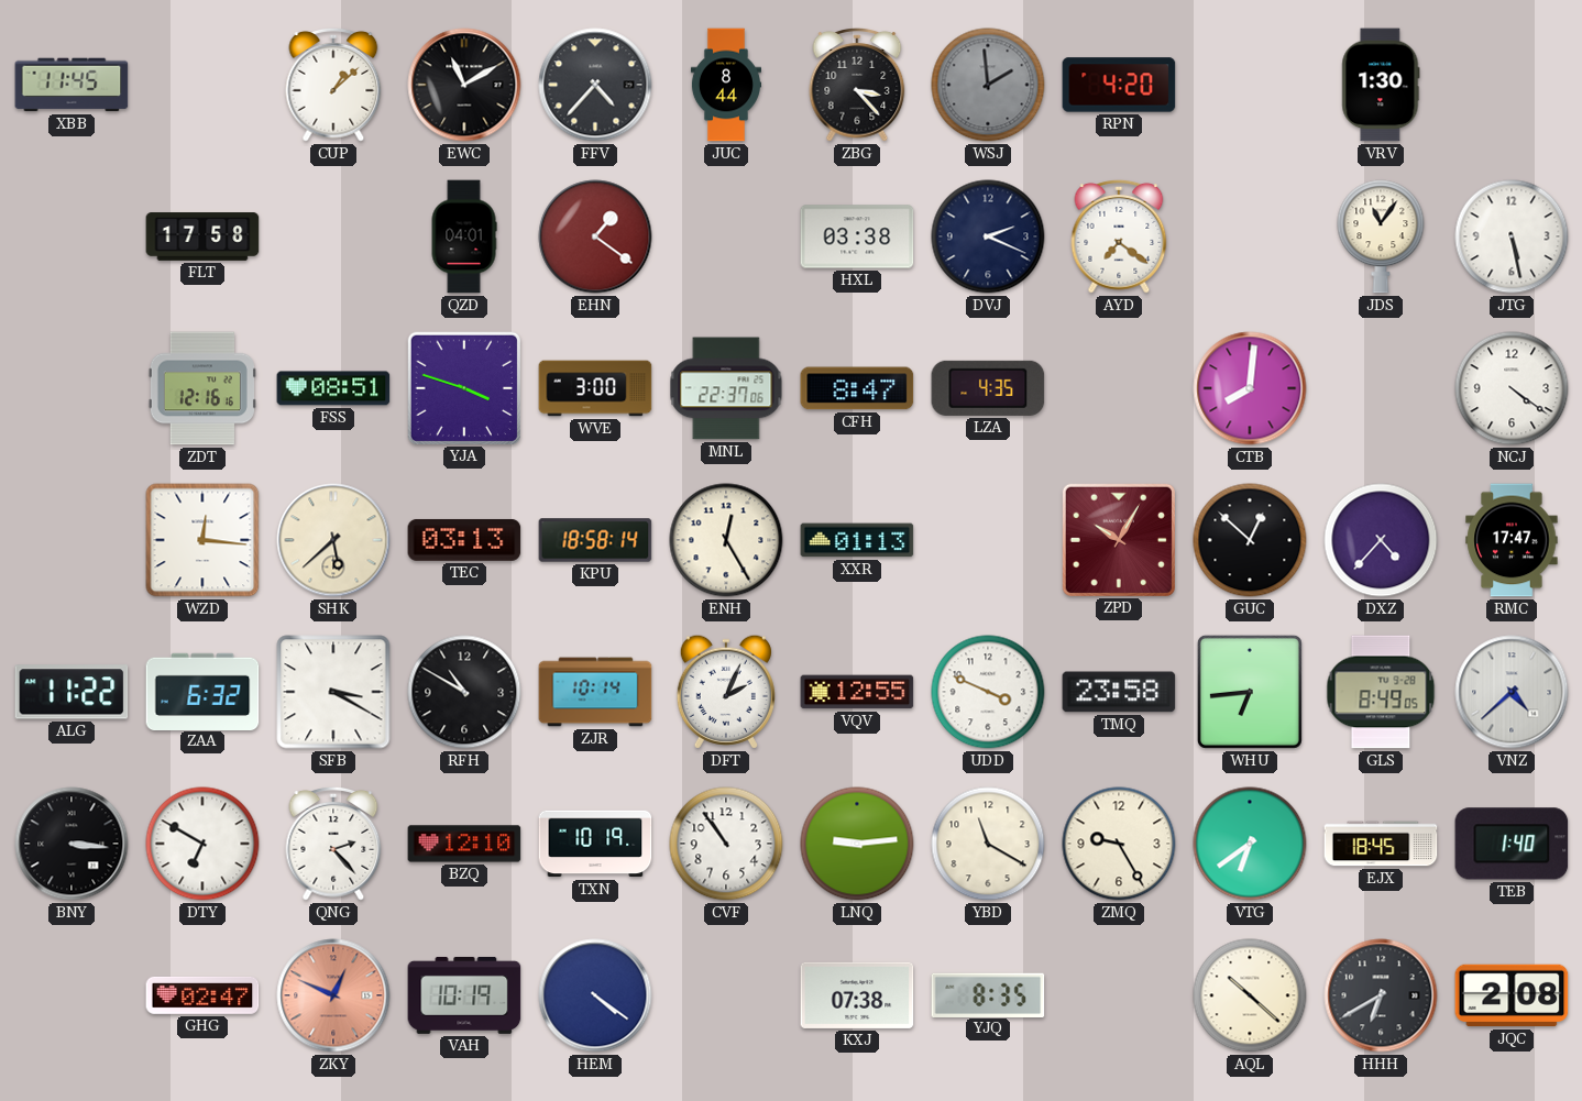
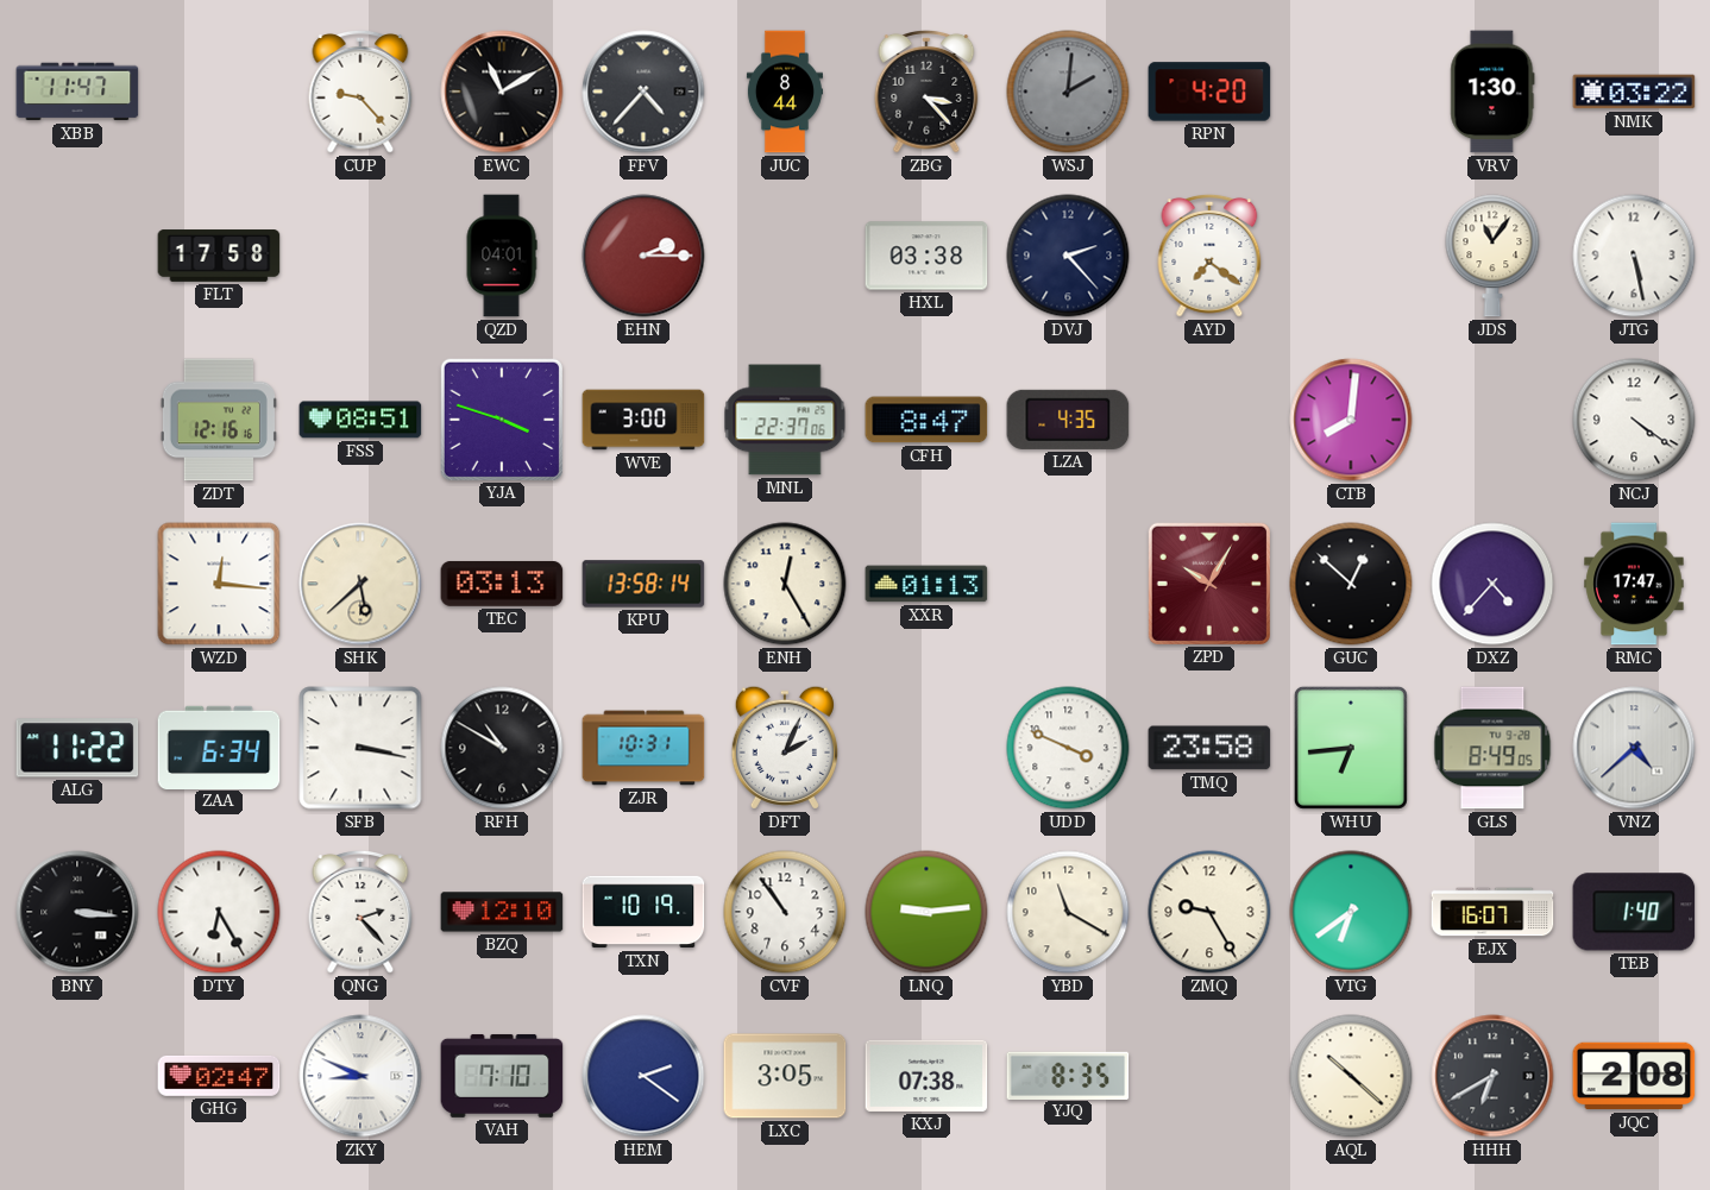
XBB: 11:45 -> 11:47 (77, 92)
CUP: 1:08 -> 9:23 (360, 93)
WSJ: 1:59 -> 2:01 (1068, 92)
NMK: none -> 03:22 (1634, 92)
EHN: 1:21 -> 2:15 (643, 256)
DVJ: 2:19 -> 2:23 (1068, 256)
KPU: 18:58 -> 13:58 (643, 584)
ZAA: 6:32 -> 6:34 (219, 747)
SFB: 3:20 -> 3:17 (360, 748)
ZJR: 10:14 -> 10:31 (643, 748)
VQV: 12:55 -> none (857, 692)
DTY: 6:50 -> 6:25 (219, 912)
EJX: 18:45 -> 16:07 (1492, 912)
ZKY: 12:49 -> 8:49 (360, 1076)
ZKY dial: salmon -> white (360, 1076)
VAH: 10:19 -> 7:10 (502, 1076)
HEM: 4:21 -> 2:21 (643, 1076)
LXC: none -> 3:05 (785, 1076)
